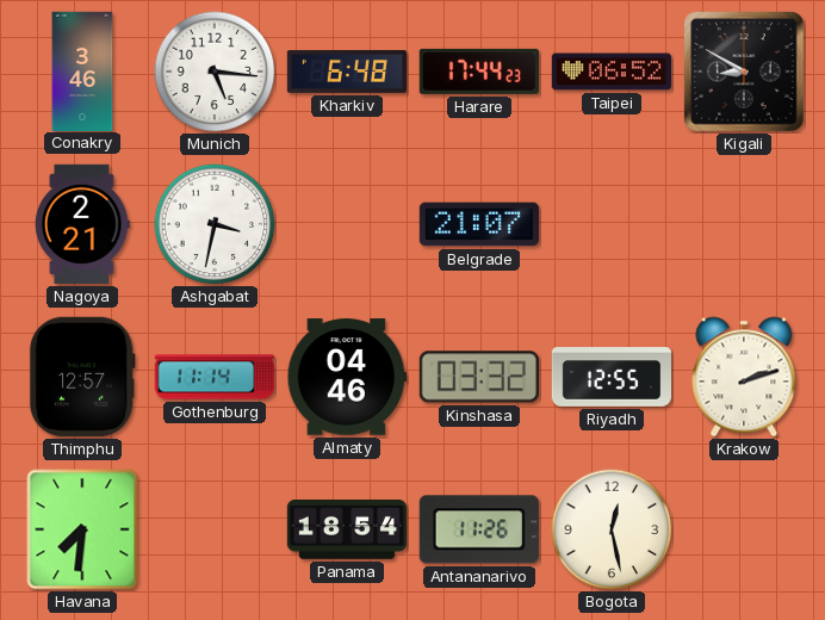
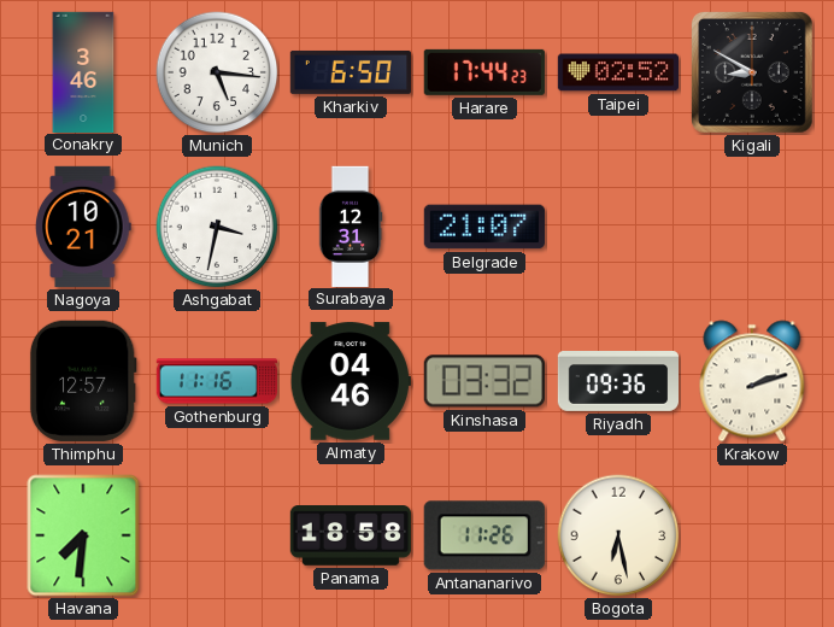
Kharkiv: 6:48 -> 6:50 (350, 72)
Taipei: 06:52 -> 02:52 (617, 72)
Nagoya: 2:21 -> 10:21 (84, 227)
Surabaya: none -> 12:31 (351, 225)
Gothenburg: 11:14 -> 11:16 (216, 381)
Riyadh: 12:55 -> 09:36 (617, 382)
Panama: 18:54 -> 18:58 (351, 537)
Bogota: 12:28 -> 6:28 (618, 535)
